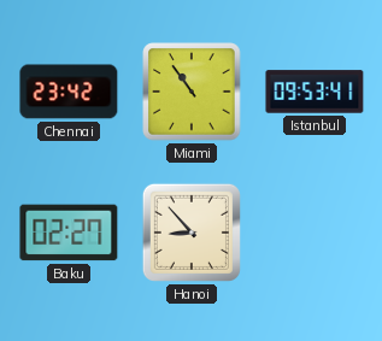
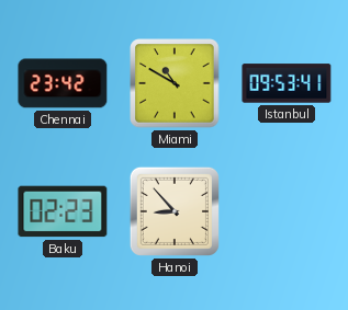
Miami: 10:54 -> 10:50 (175, 83)
Baku: 02:27 -> 02:23 (63, 211)
